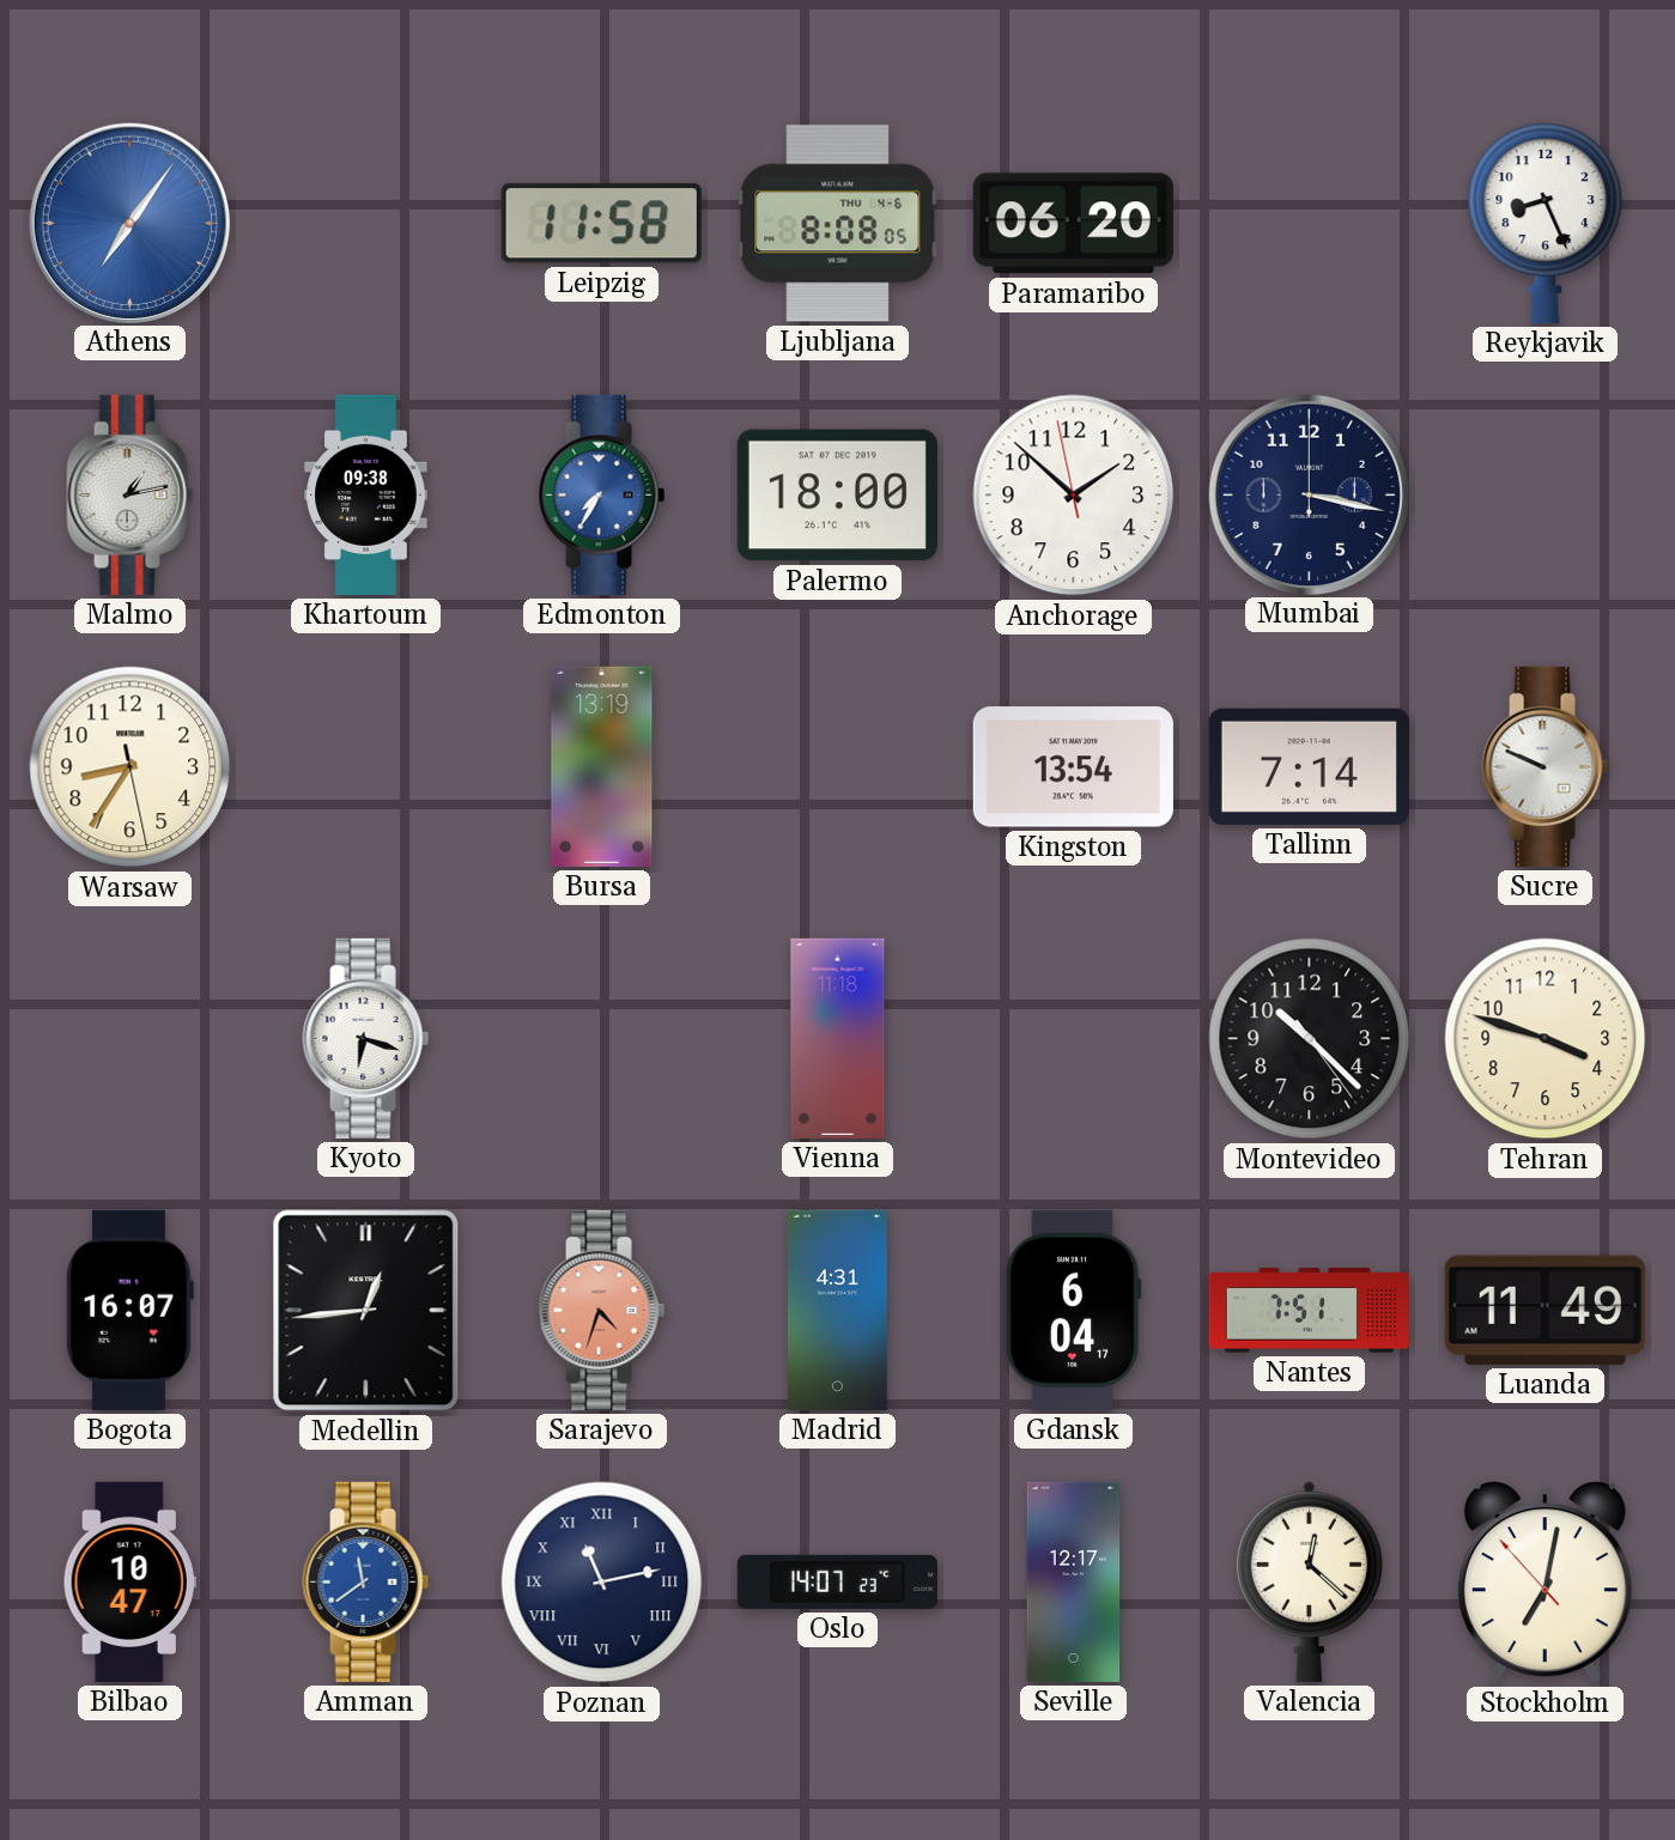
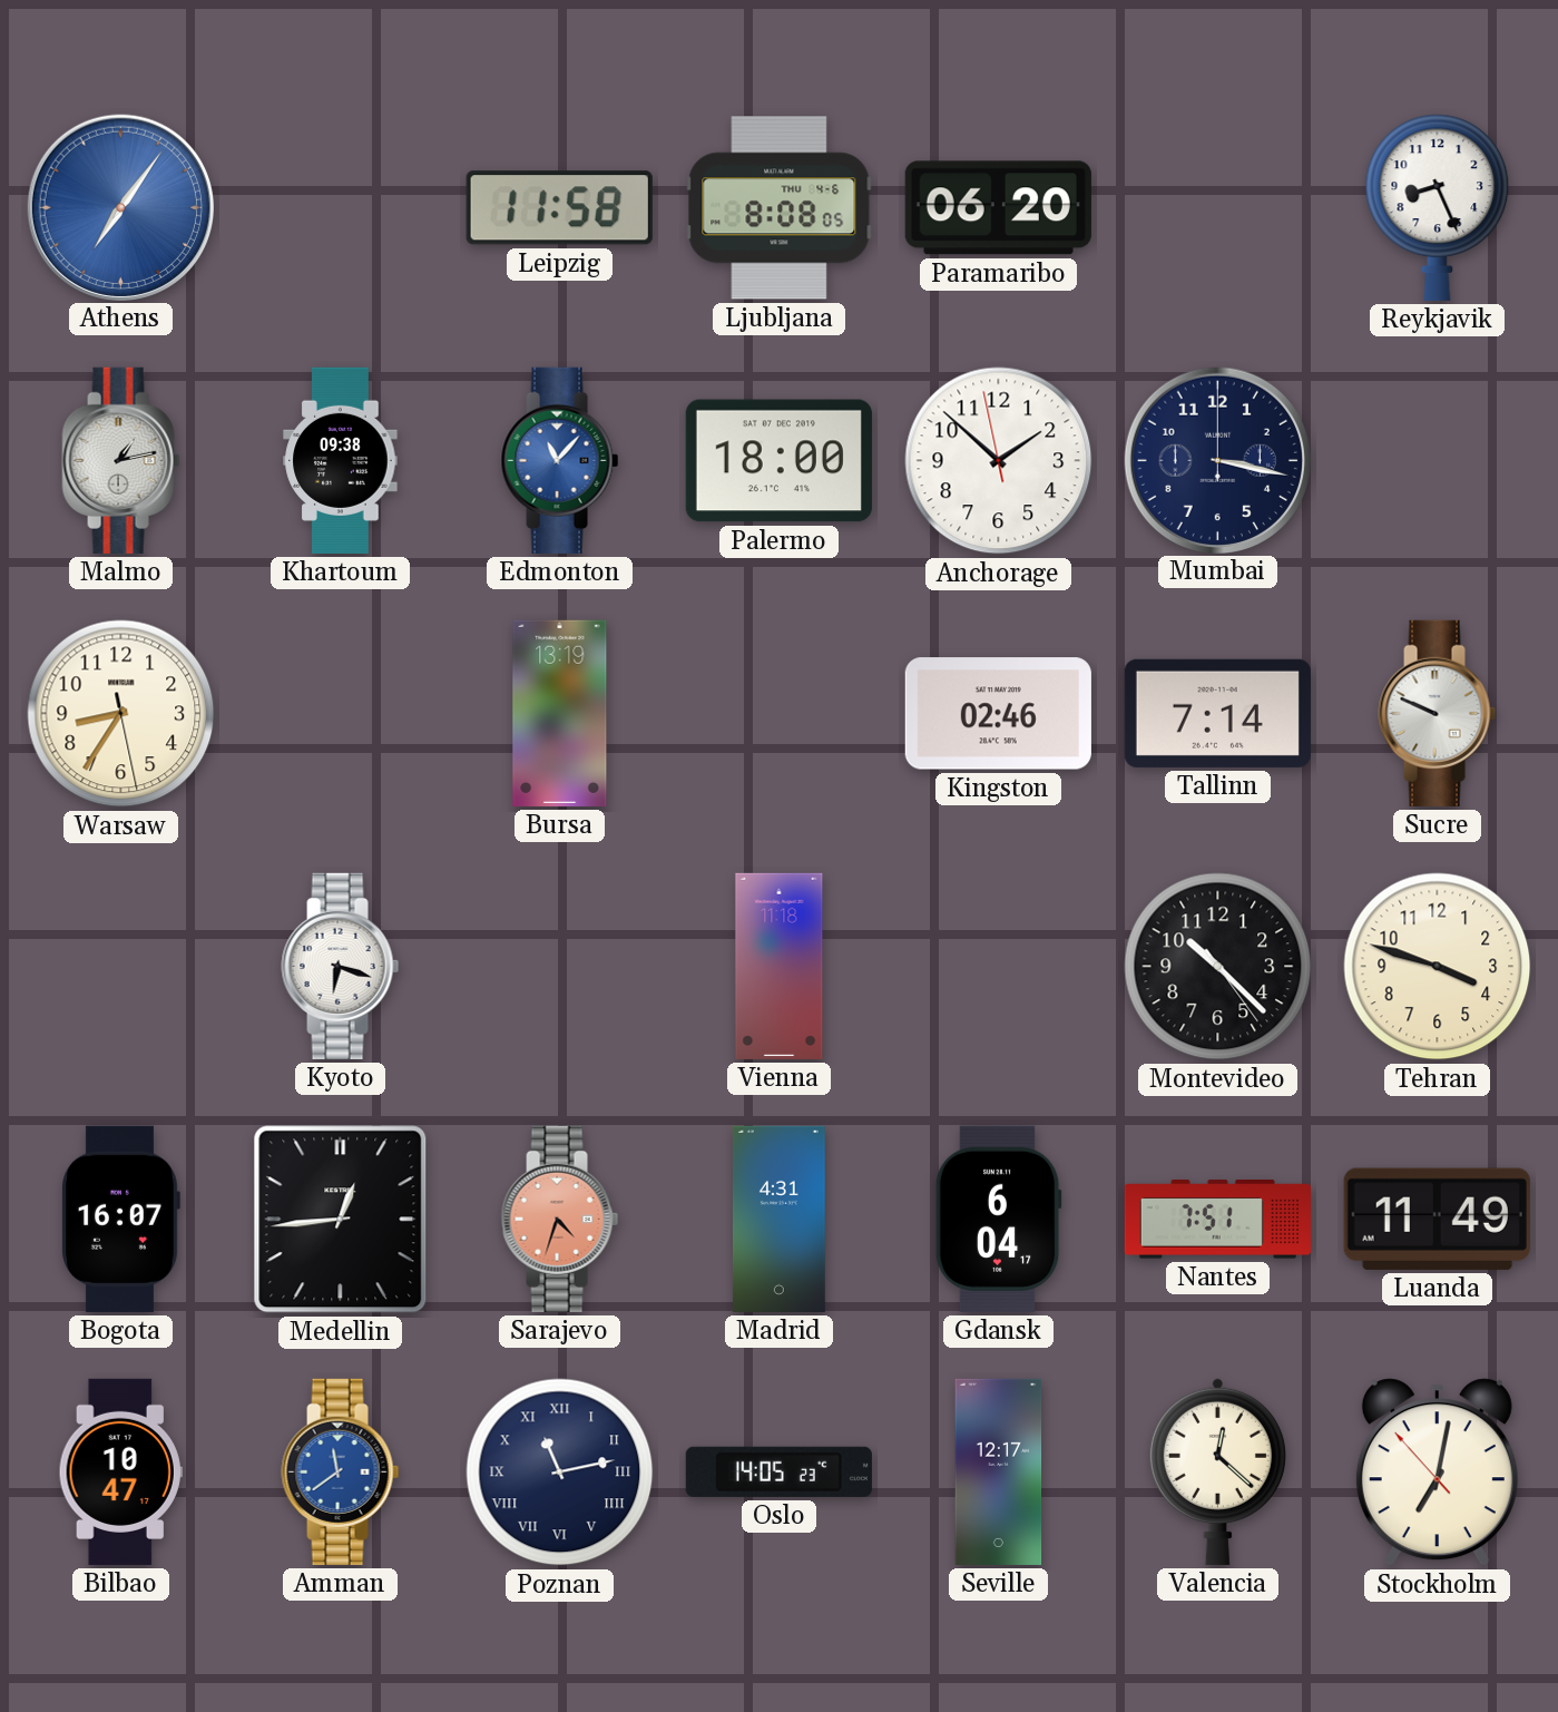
Edmonton: 7:35 -> 11:07 (560, 460)
Kingston: 13:54 -> 02:46 (998, 714)
Oslo: 14:07 -> 14:05 (778, 1471)
